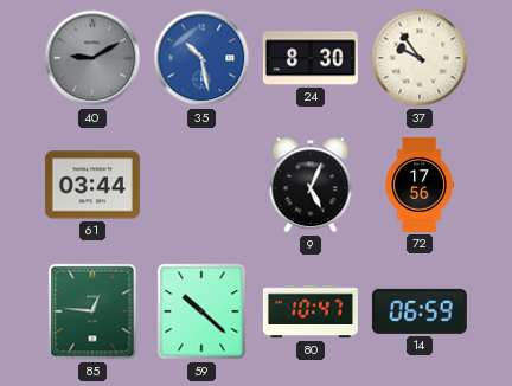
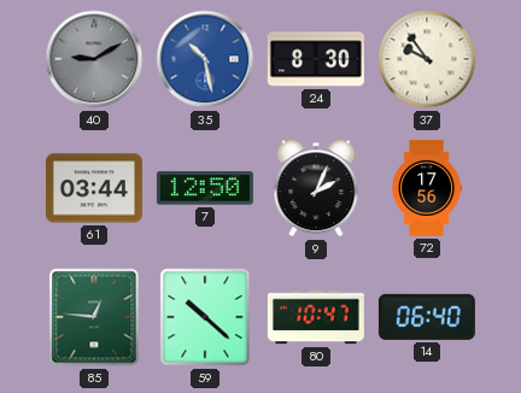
7: none -> 12:50 (205, 188)
9: 5:04 -> 2:04 (316, 188)
14: 06:59 -> 06:40 (427, 317)
